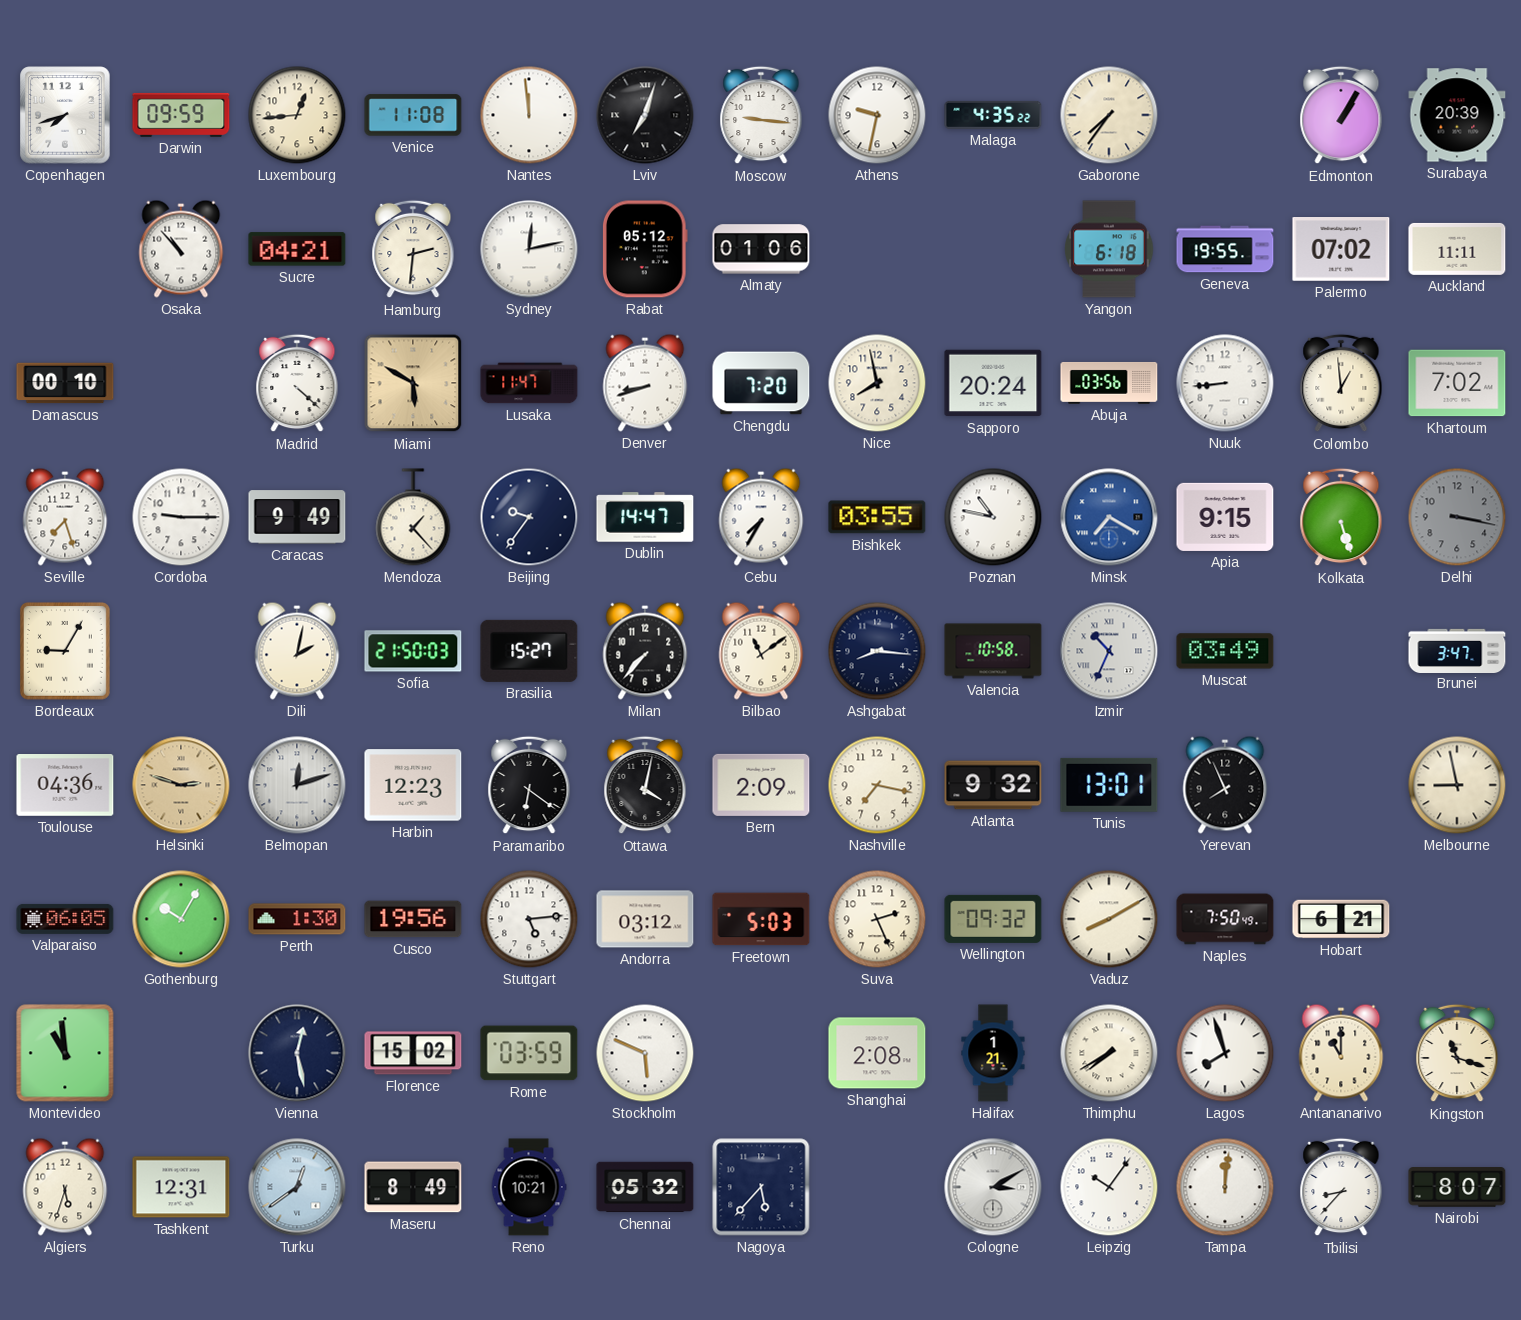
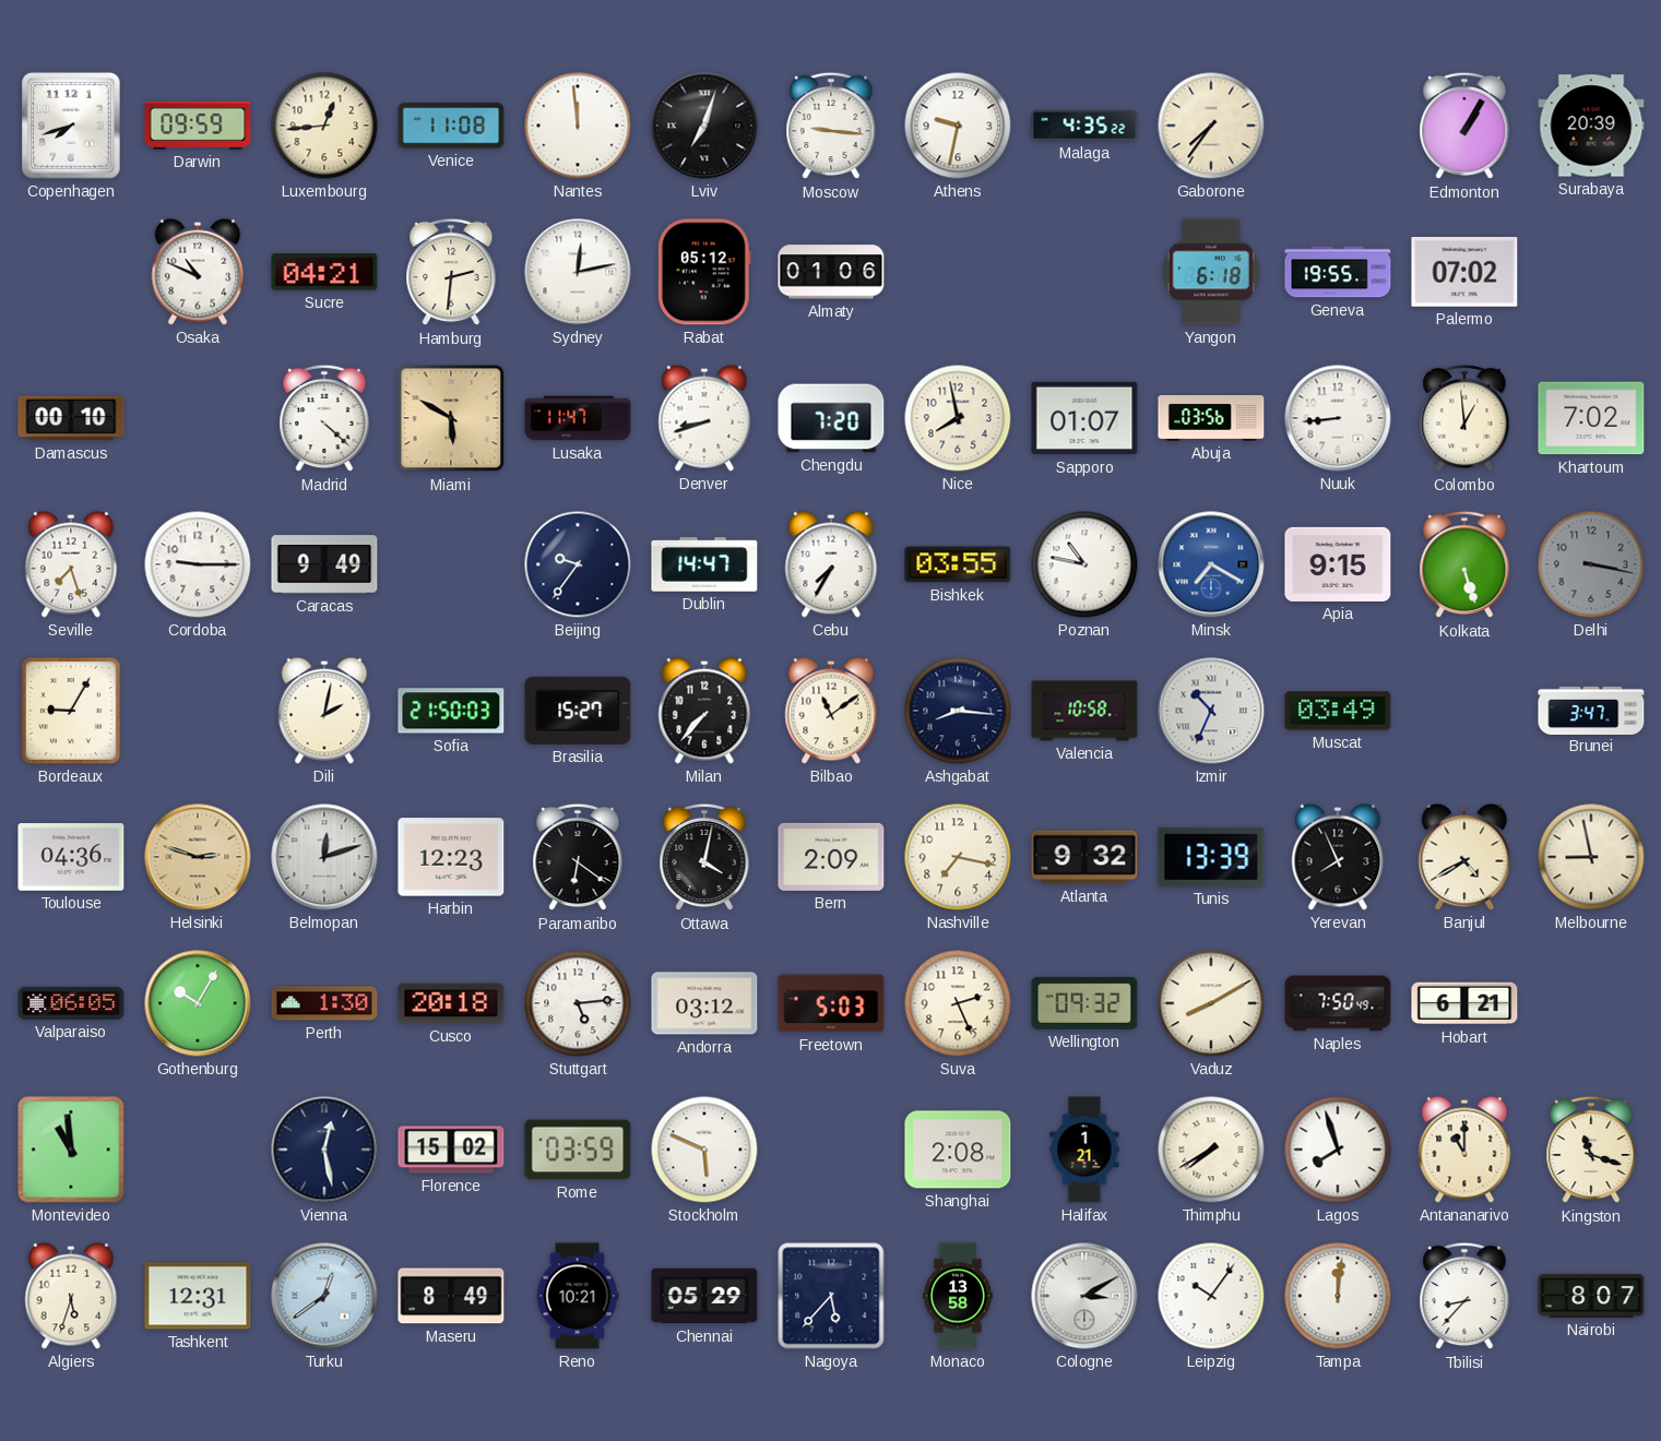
Osaka: 10:53 -> 10:49 (198, 272)
Auckland: 11:11 -> none (1457, 249)
Sapporo: 20:24 -> 01:07 (1084, 418)
Mendoza: 1:23 -> none (413, 517)
Tunis: 13:01 -> 13:39 (1211, 857)
Banjul: none -> 4:40 (1464, 857)
Cusco: 19:56 -> 20:18 (451, 1003)
Chennai: 05:32 -> 05:29 (704, 1296)
Monaco: none -> 13:58 (958, 1296)
